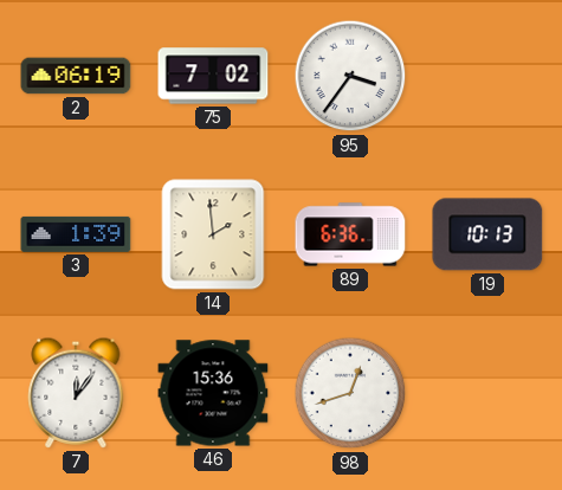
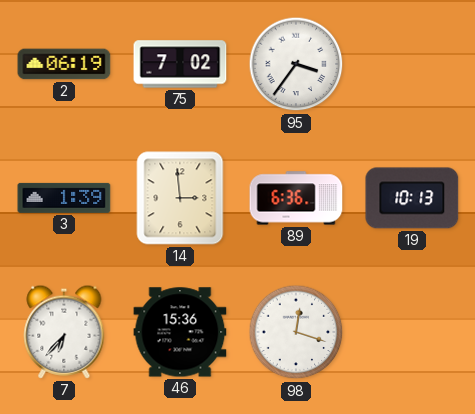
14: 1:59 -> 2:59 (180, 198)
7: 12:06 -> 6:37 (64, 332)
98: 12:42 -> 12:18 (296, 332)
